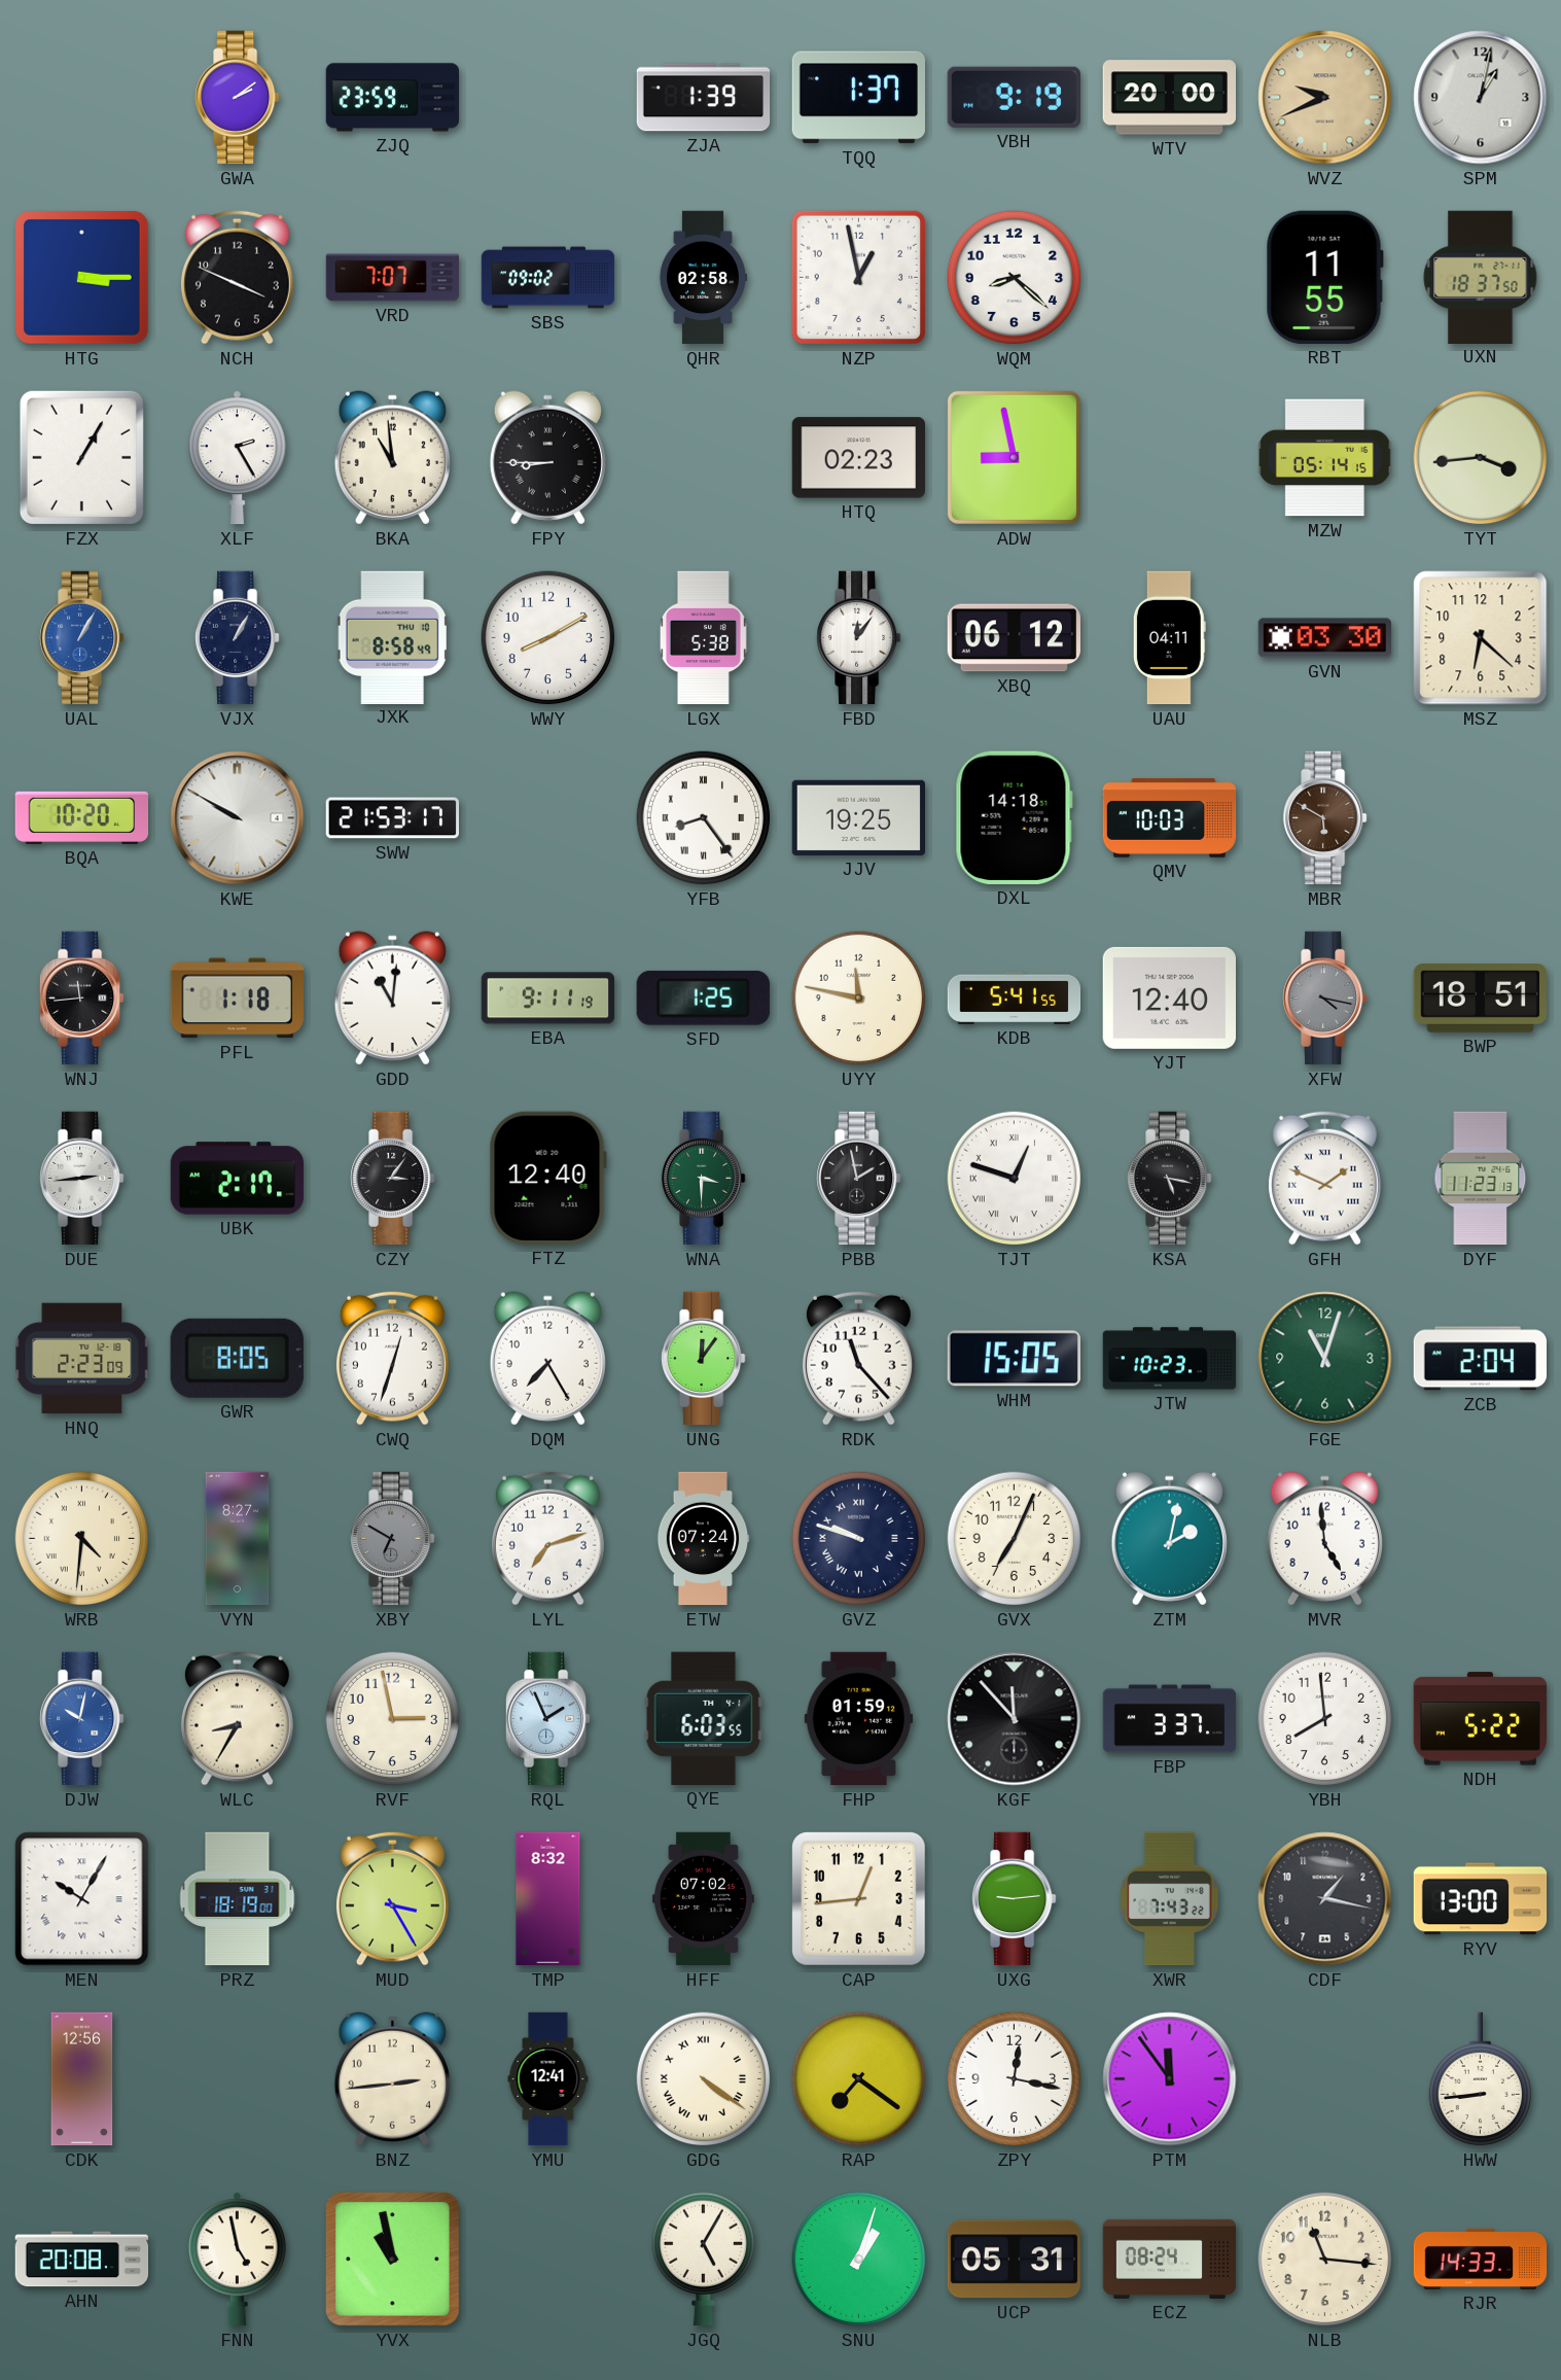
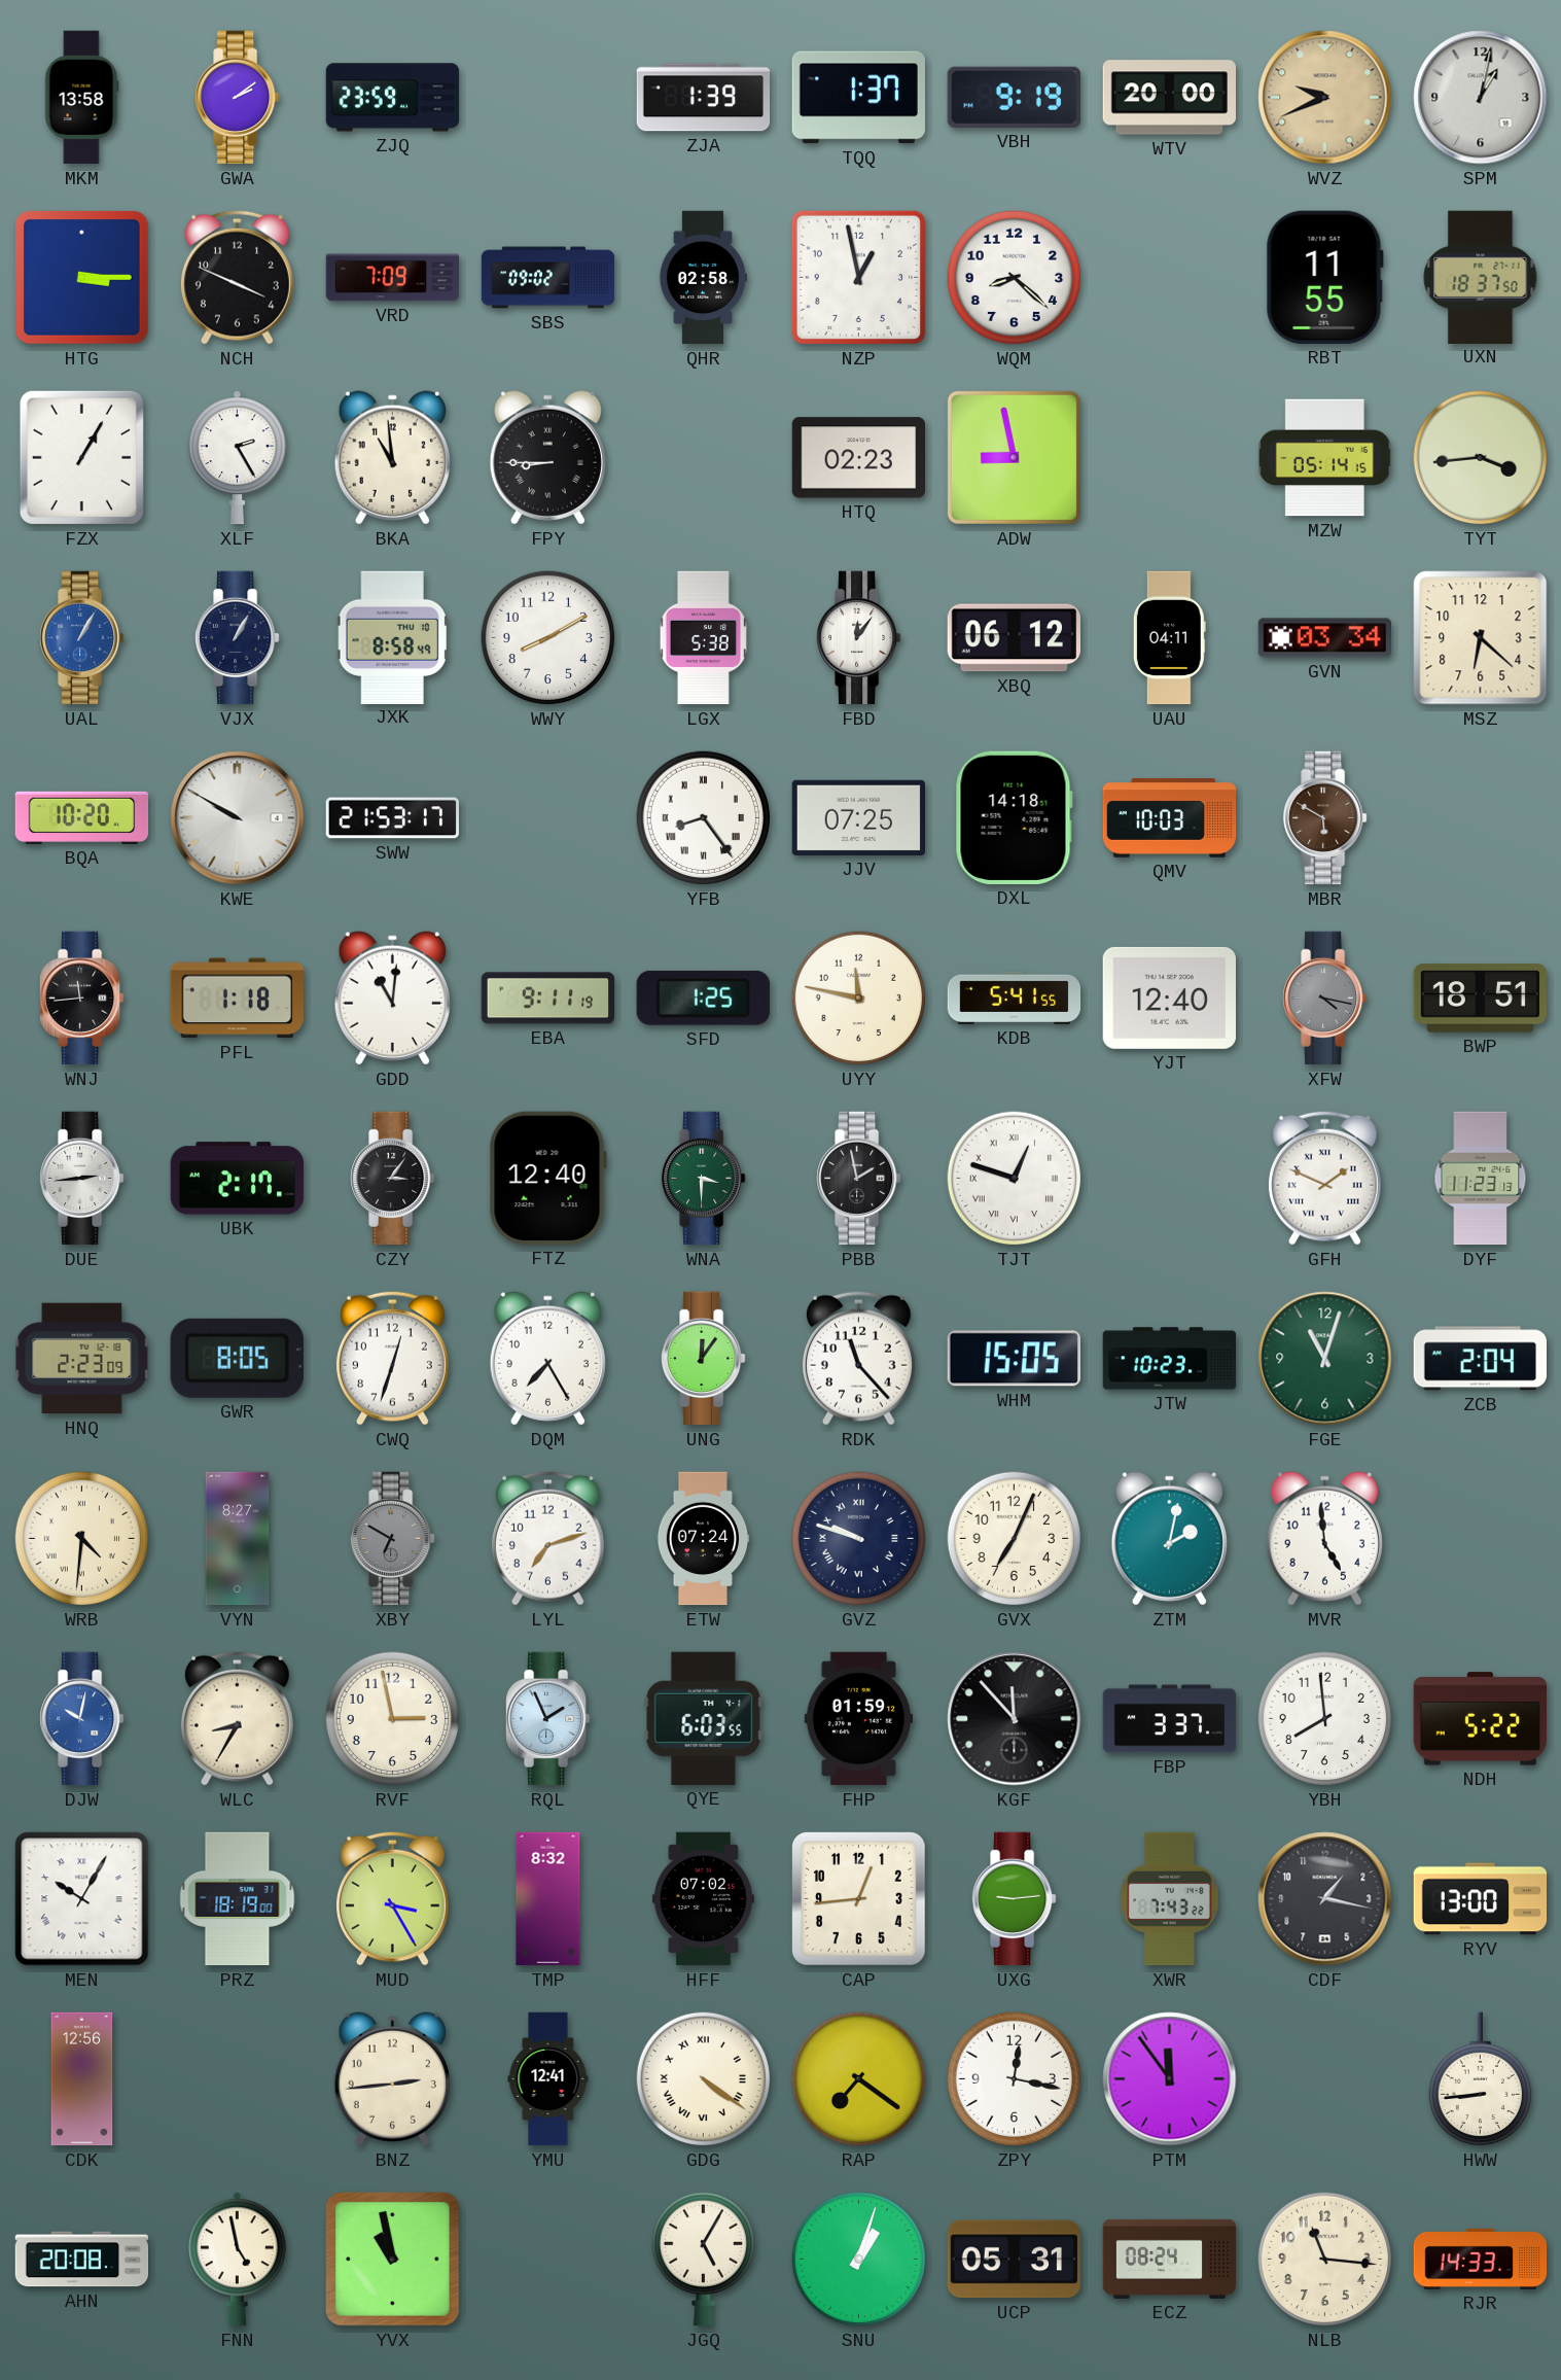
MKM: none -> 13:58 (82, 98)
VRD: 7:07 -> 7:09 (393, 278)
GVN: 03:30 -> 03:34 (1325, 638)
JJV: 19:25 -> 07:25 (858, 817)
KSA: 5:17 -> none (1170, 1179)
